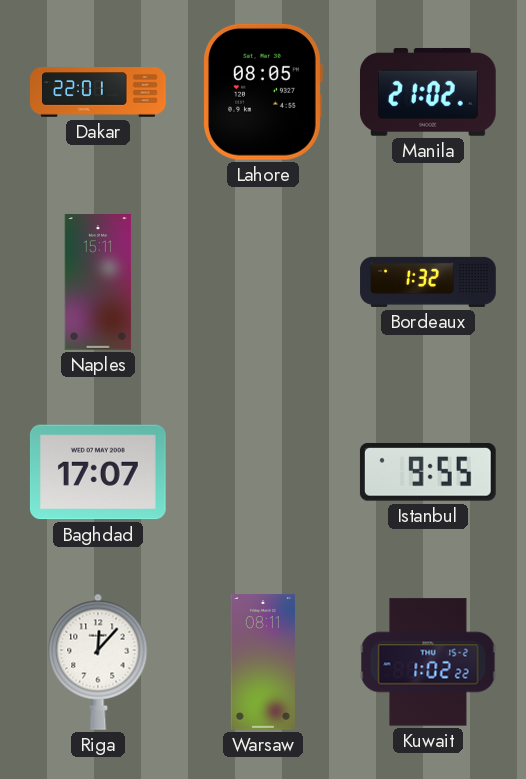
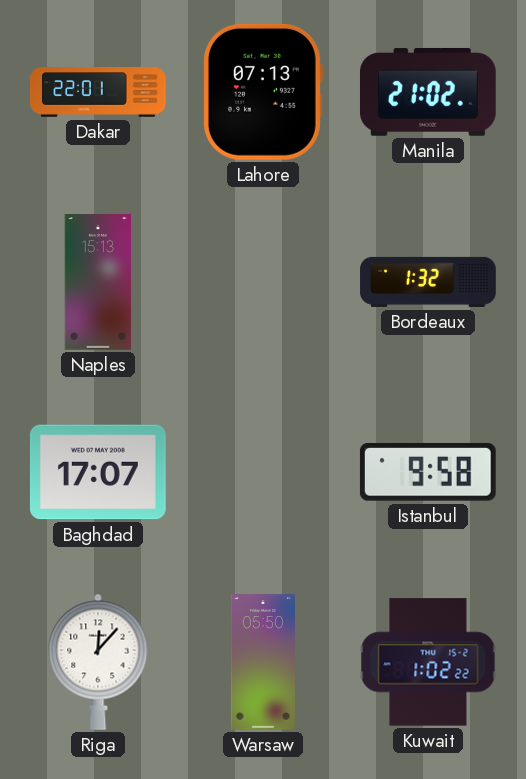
Lahore: 08:05 -> 07:13 (263, 92)
Naples: 15:11 -> 15:13 (98, 282)
Istanbul: 9:55 -> 9:58 (428, 472)
Warsaw: 08:11 -> 05:50 (263, 662)
